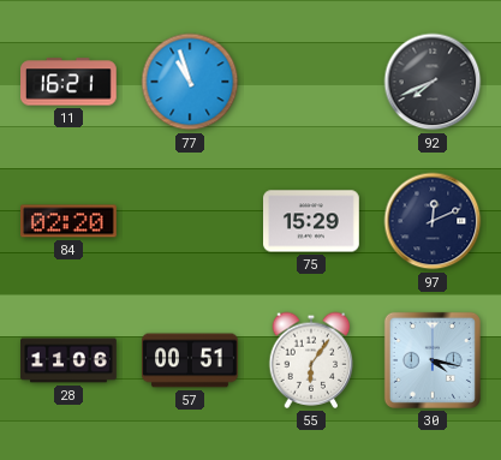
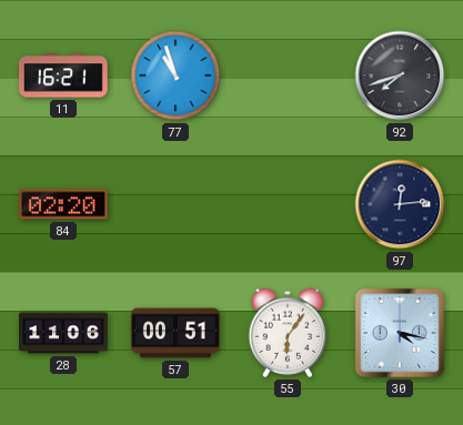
92: 7:41 -> 7:42 (400, 75)
75: 15:29 -> none (312, 221)
97: 12:11 -> 12:14 (400, 204)
